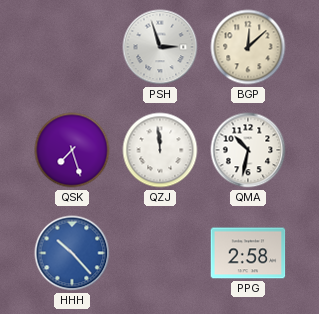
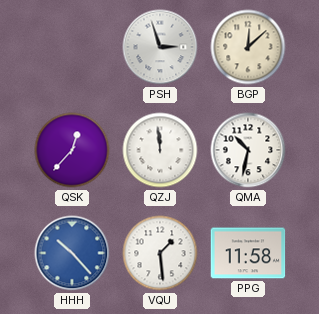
QSK: 7:27 -> 12:37 (72, 150)
VQU: none -> 1:29 (160, 253)
PPG: 2:58 -> 11:58 (248, 253)
